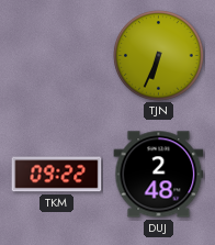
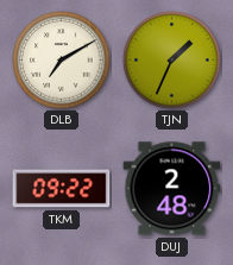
DLB: none -> 7:10 (62, 61)
TJN: 6:34 -> 1:34 (172, 61)
